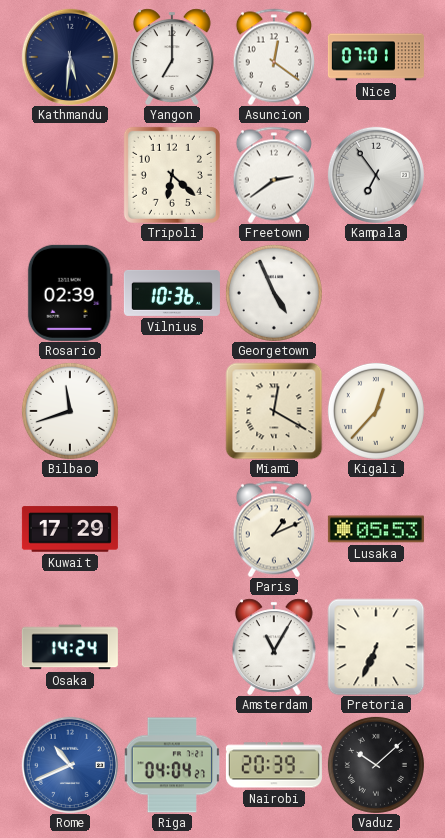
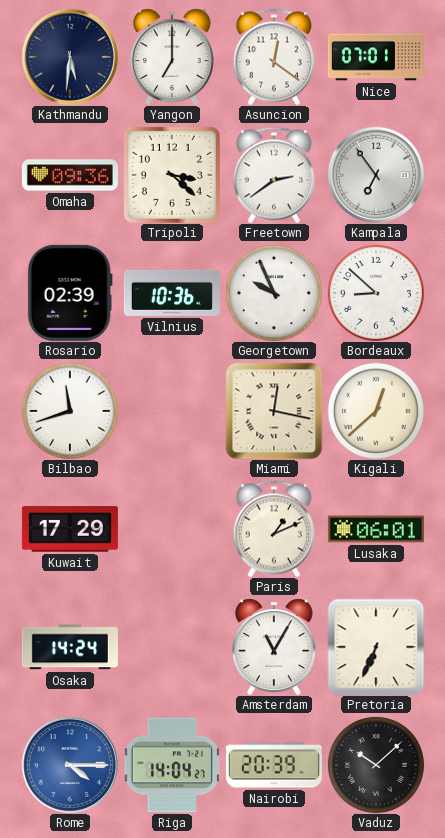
Omaha: none -> 09:36 (70, 175)
Tripoli: 6:22 -> 3:22 (172, 175)
Georgetown: 4:56 -> 9:56 (274, 293)
Bordeaux: none -> 8:52 (376, 293)
Miami: 12:20 -> 12:17 (274, 411)
Kigali: 12:37 -> 12:38 (376, 411)
Lusaka: 05:53 -> 06:01 (376, 529)
Rome: 10:41 -> 4:15 (70, 765)
Riga: 04:04 -> 14:04 (172, 765)
